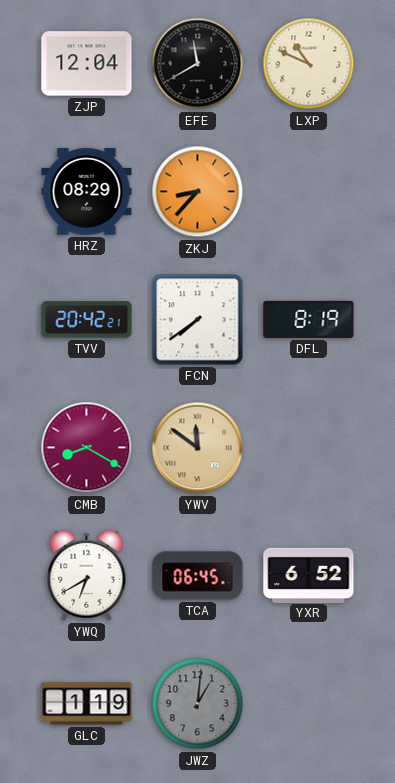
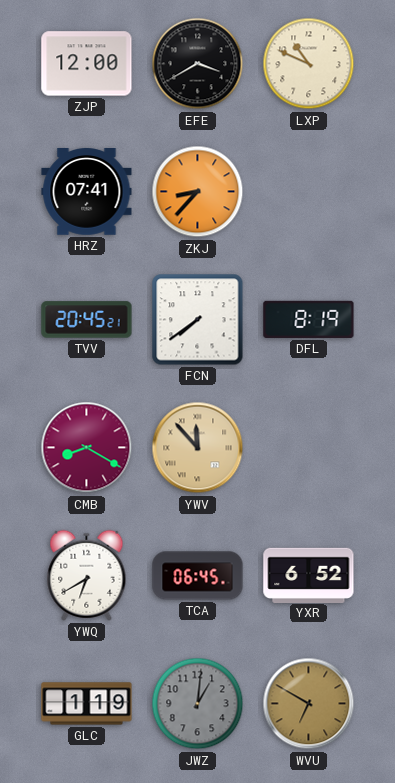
ZJP: 12:04 -> 12:00 (87, 64)
EFE: 11:40 -> 3:40 (198, 64)
HRZ: 08:29 -> 07:41 (87, 192)
TVV: 20:42 -> 20:45 (87, 320)
YWV: 11:51 -> 11:53 (198, 448)
WVU: none -> 6:50 (309, 704)
